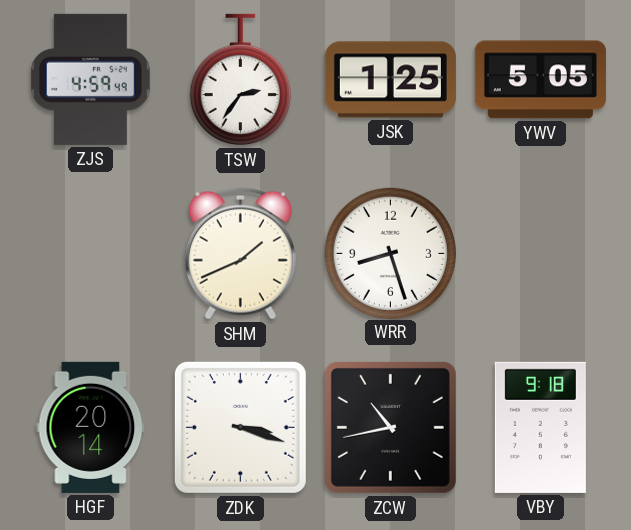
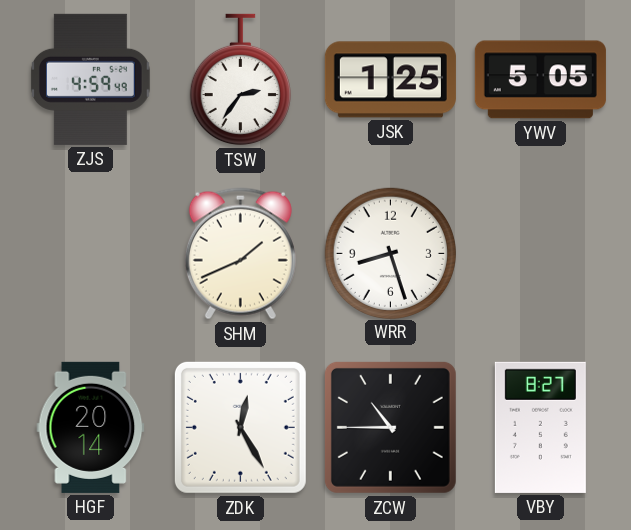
ZDK: 3:18 -> 12:25 (240, 427)
ZCW: 10:43 -> 10:45 (390, 427)
VBY: 9:18 -> 8:27 (540, 427)
